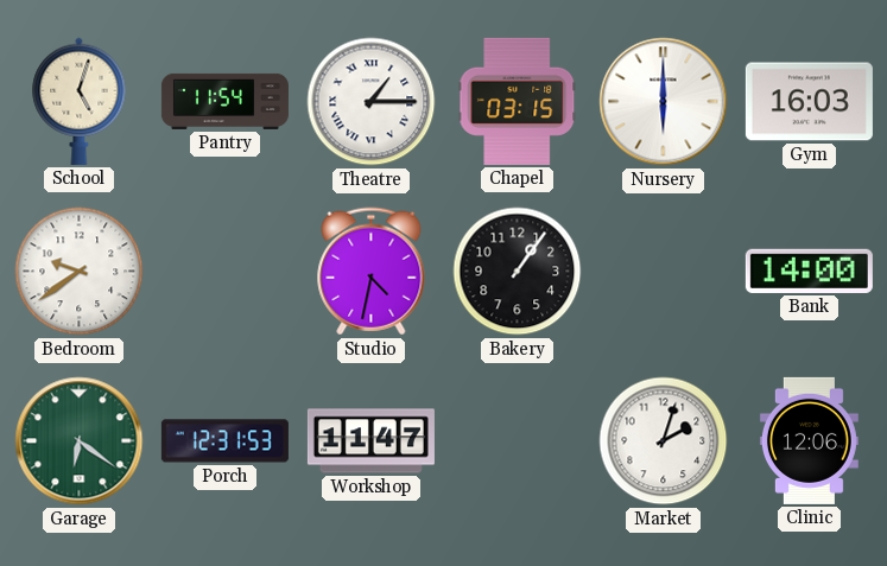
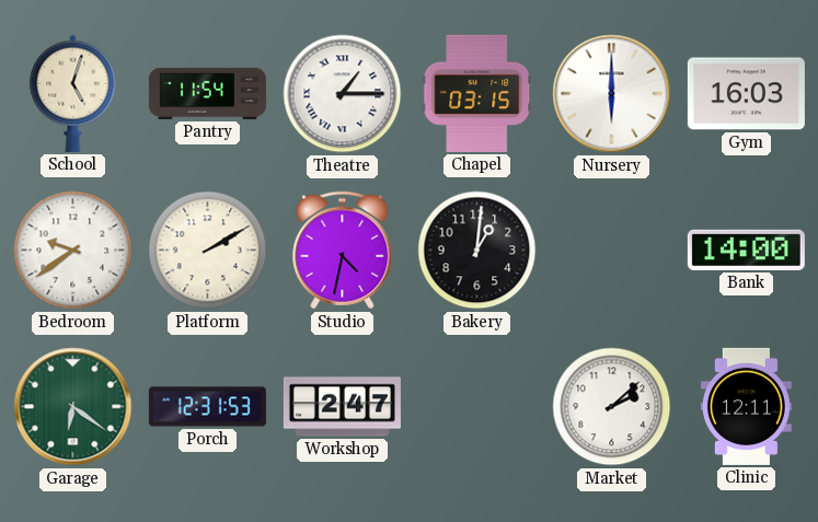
Platform: none -> 2:10 (208, 251)
Bakery: 1:06 -> 1:01 (477, 251)
Workshop: 11:47 -> 2:47 (342, 407)
Market: 2:03 -> 2:08 (612, 407)
Clinic: 12:06 -> 12:11 (746, 406)
